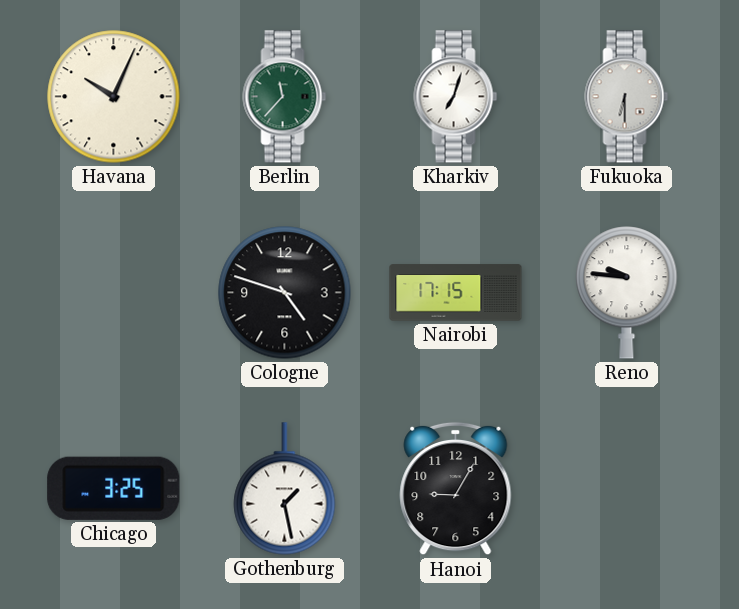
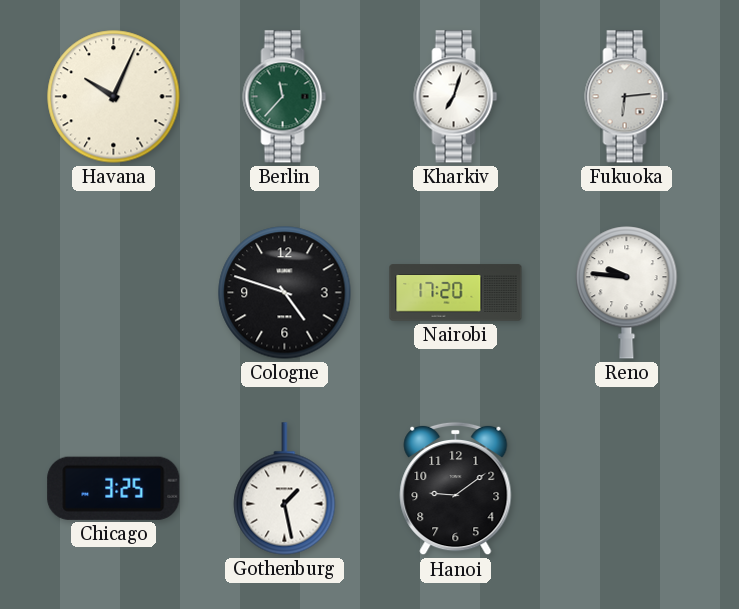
Fukuoka: 6:30 -> 6:14 (627, 97)
Nairobi: 17:15 -> 17:20 (456, 293)
Hanoi: 9:05 -> 9:09 (456, 489)
